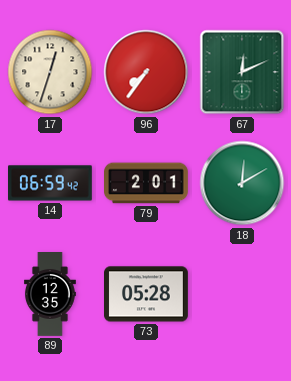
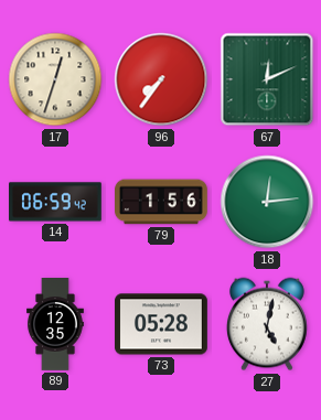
79: 2:01 -> 1:56 (162, 202)
18: 12:10 -> 12:14 (267, 202)
27: none -> 5:02 (267, 324)
